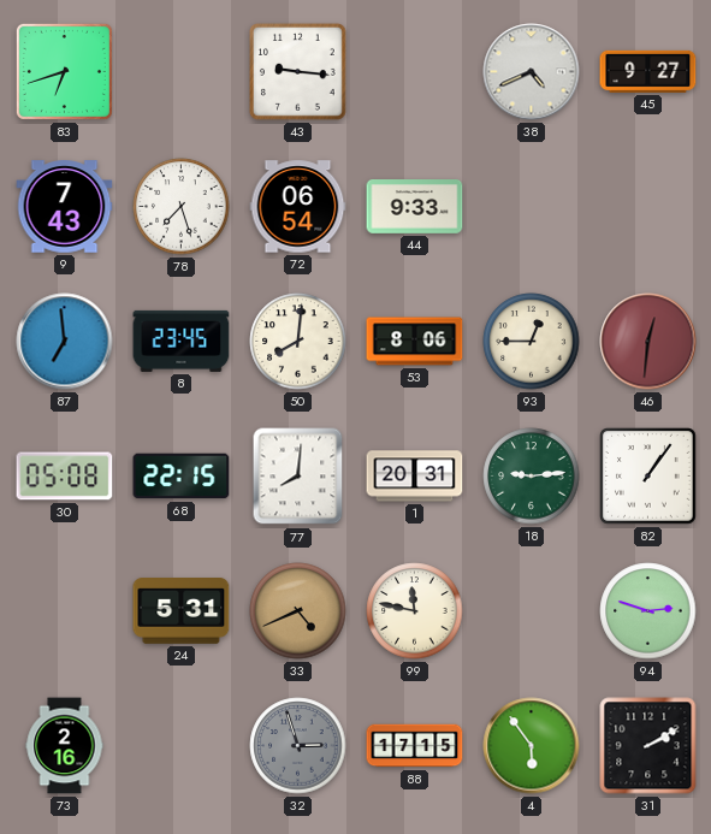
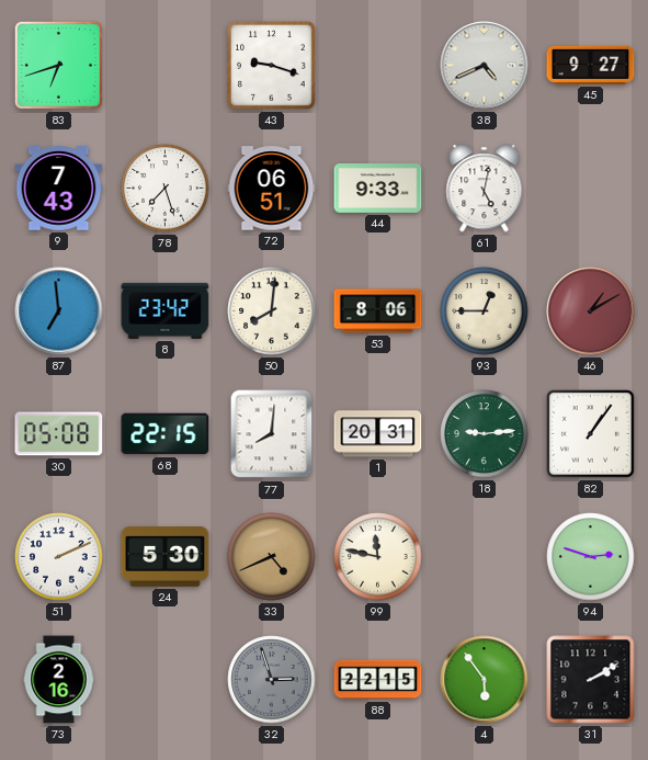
43: 9:16 -> 9:18 (272, 66)
72: 06:54 -> 06:51 (272, 189)
61: none -> 5:02 (485, 189)
8: 23:45 -> 23:42 (166, 310)
46: 12:31 -> 1:10 (591, 311)
51: none -> 2:11 (59, 557)
24: 5:31 -> 5:30 (166, 557)
88: 17:15 -> 22:15 (378, 680)
